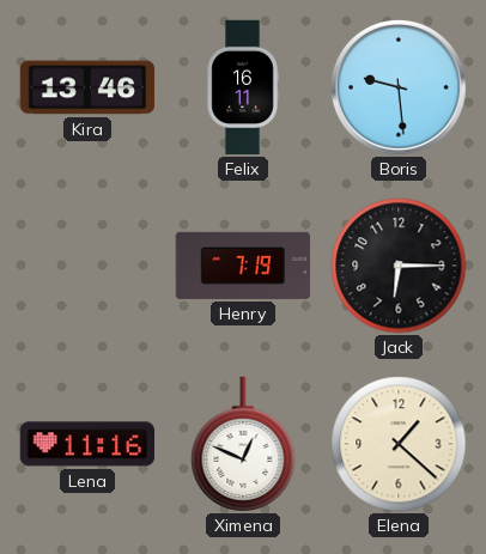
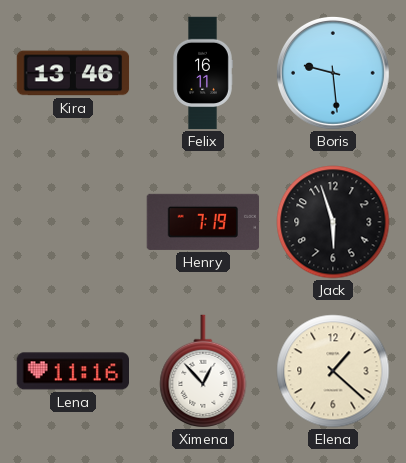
Jack: 6:15 -> 5:57 (333, 222)
Ximena: 12:49 -> 12:53 (203, 371)
